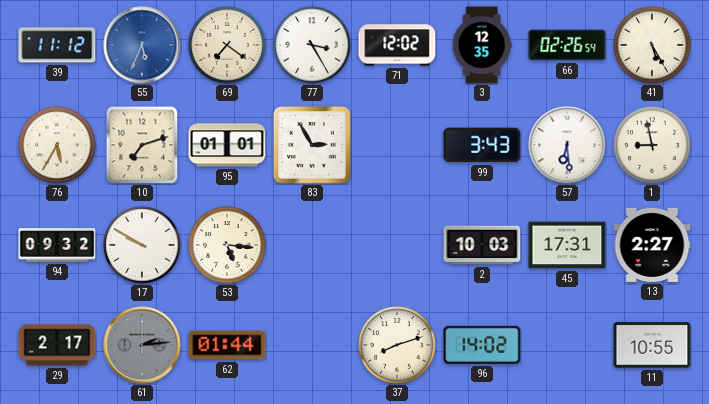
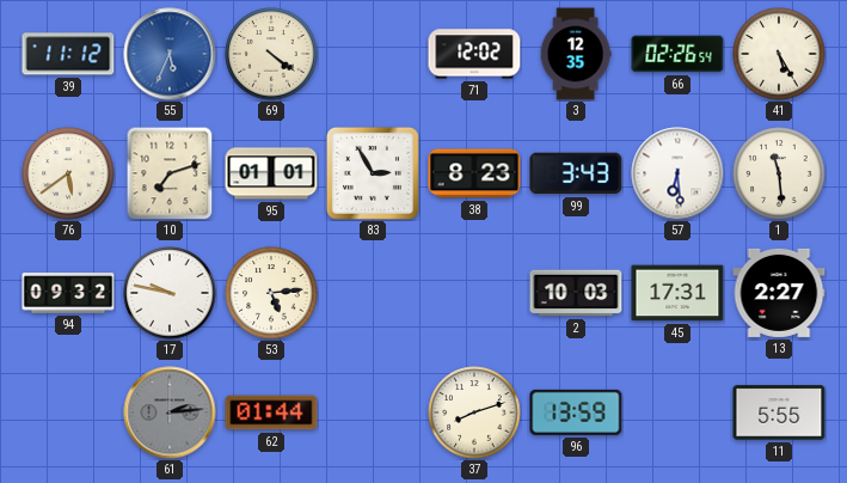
69: 7:21 -> 4:21 (271, 54)
77: 3:25 -> none (312, 45)
76: 5:35 -> 5:39 (68, 173)
38: none -> 8:23 (474, 173)
1: 8:58 -> 11:29 (779, 173)
17: 9:50 -> 9:47 (170, 293)
53: 5:16 -> 5:14 (271, 293)
29: 2:17 -> none (57, 345)
96: 14:02 -> 13:59 (576, 412)
11: 10:55 -> 5:55 (779, 412)
